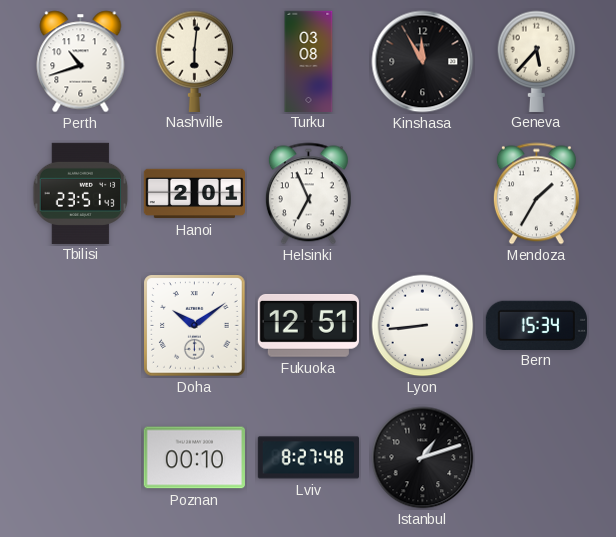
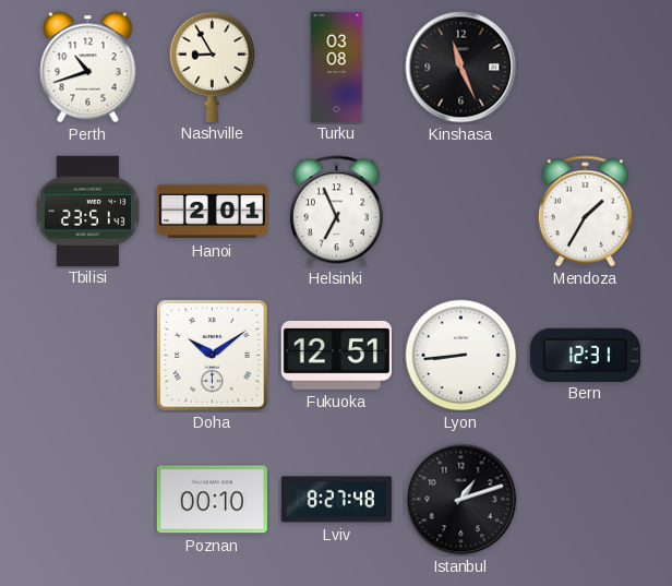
Nashville: 6:01 -> 8:55 (213, 67)
Kinshasa: 11:55 -> 11:26 (461, 68)
Geneva: 5:37 -> none (537, 61)
Bern: 15:34 -> 12:31 (585, 355)
